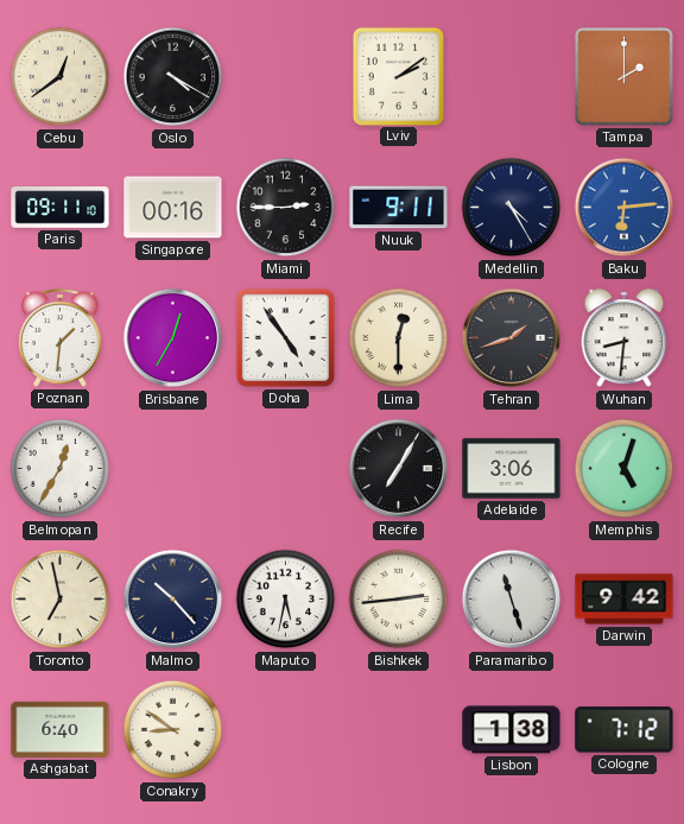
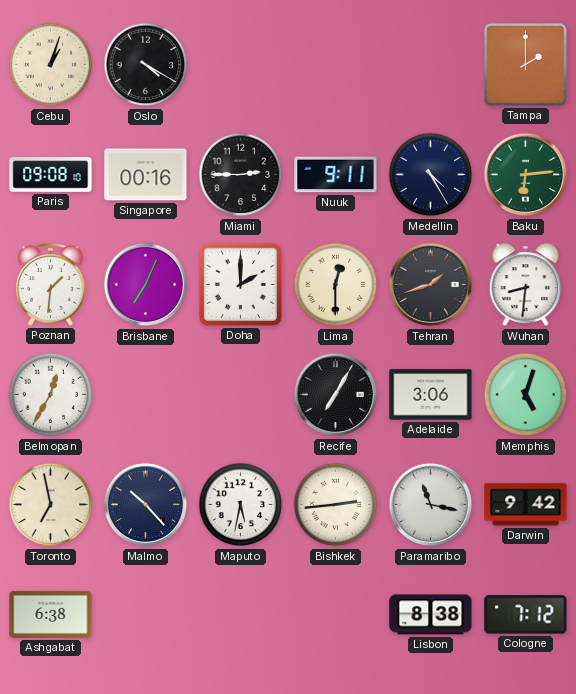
Cebu: 12:39 -> 1:03 (51, 65)
Lviv: 2:09 -> none (398, 76)
Paris: 09:11 -> 09:08 (51, 175)
Baku dial: blue -> green (526, 175)
Brisbane: 12:35 -> 7:04 (146, 285)
Doha: 4:54 -> 2:00 (240, 284)
Paramaribo: 11:27 -> 11:17 (431, 505)
Ashgabat: 6:40 -> 6:38 (51, 614)
Conakry: 8:51 -> none (173, 730)
Lisbon: 1:38 -> 8:38 (431, 615)
